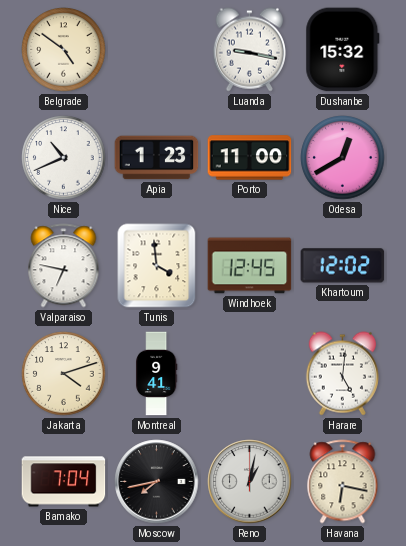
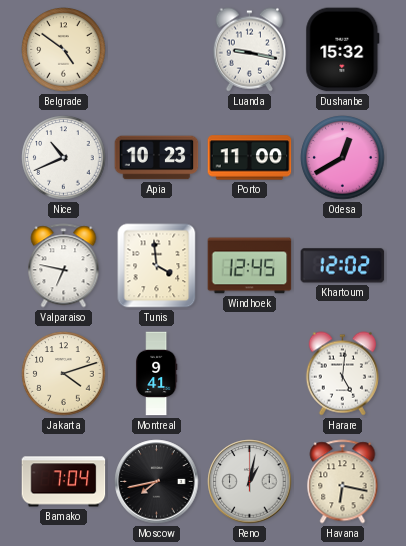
Apia: 1:23 -> 10:23 (157, 158)
